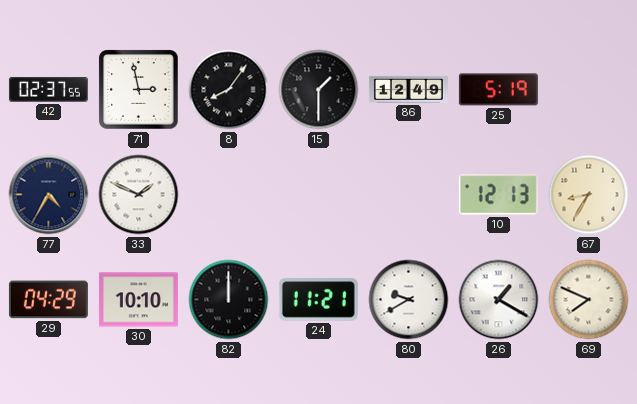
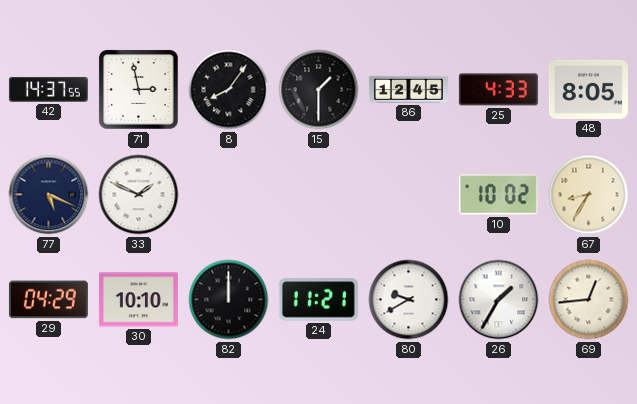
42: 02:37 -> 14:37 (48, 89)
86: 12:49 -> 12:45 (408, 89)
25: 5:19 -> 4:33 (498, 90)
48: none -> 8:05 (588, 89)
77: 4:35 -> 5:19 (49, 195)
10: 12:13 -> 10:02 (498, 195)
26: 1:20 -> 1:35 (499, 300)
69: 7:49 -> 12:44 (589, 300)
